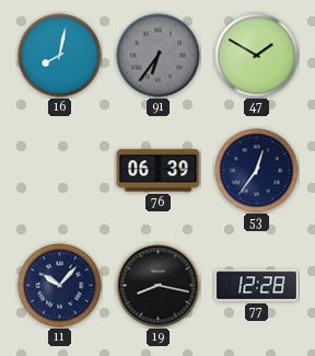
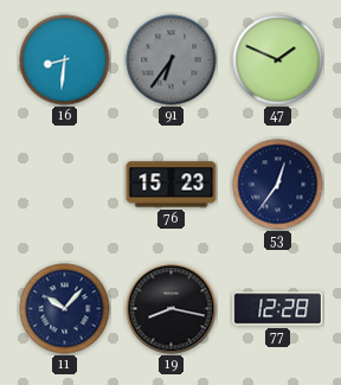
16: 8:02 -> 8:31 (65, 60)
47: 1:50 -> 1:49 (278, 60)
76: 06:39 -> 15:23 (172, 185)
